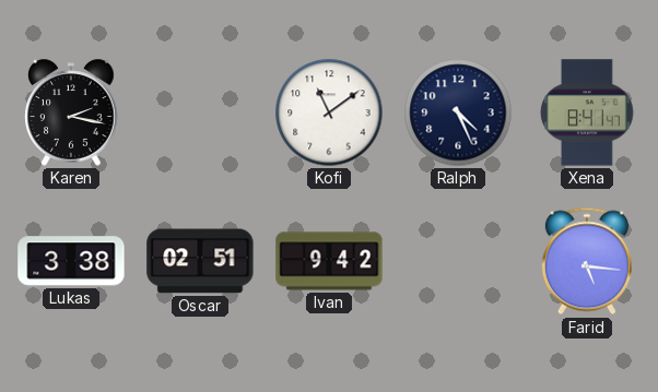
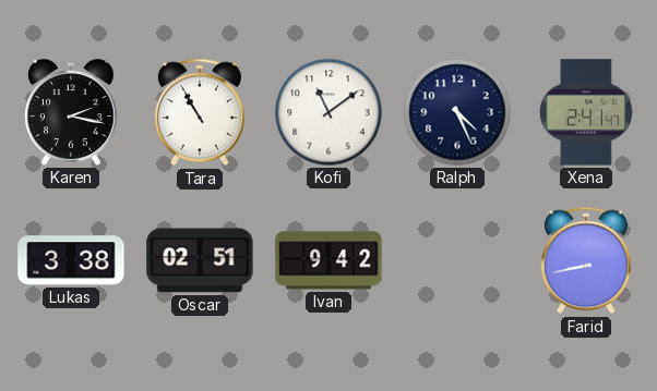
Tara: none -> 10:55 (200, 112)
Xena: 8:41 -> 2:41 (586, 112)
Farid: 5:16 -> 8:43 (586, 260)
